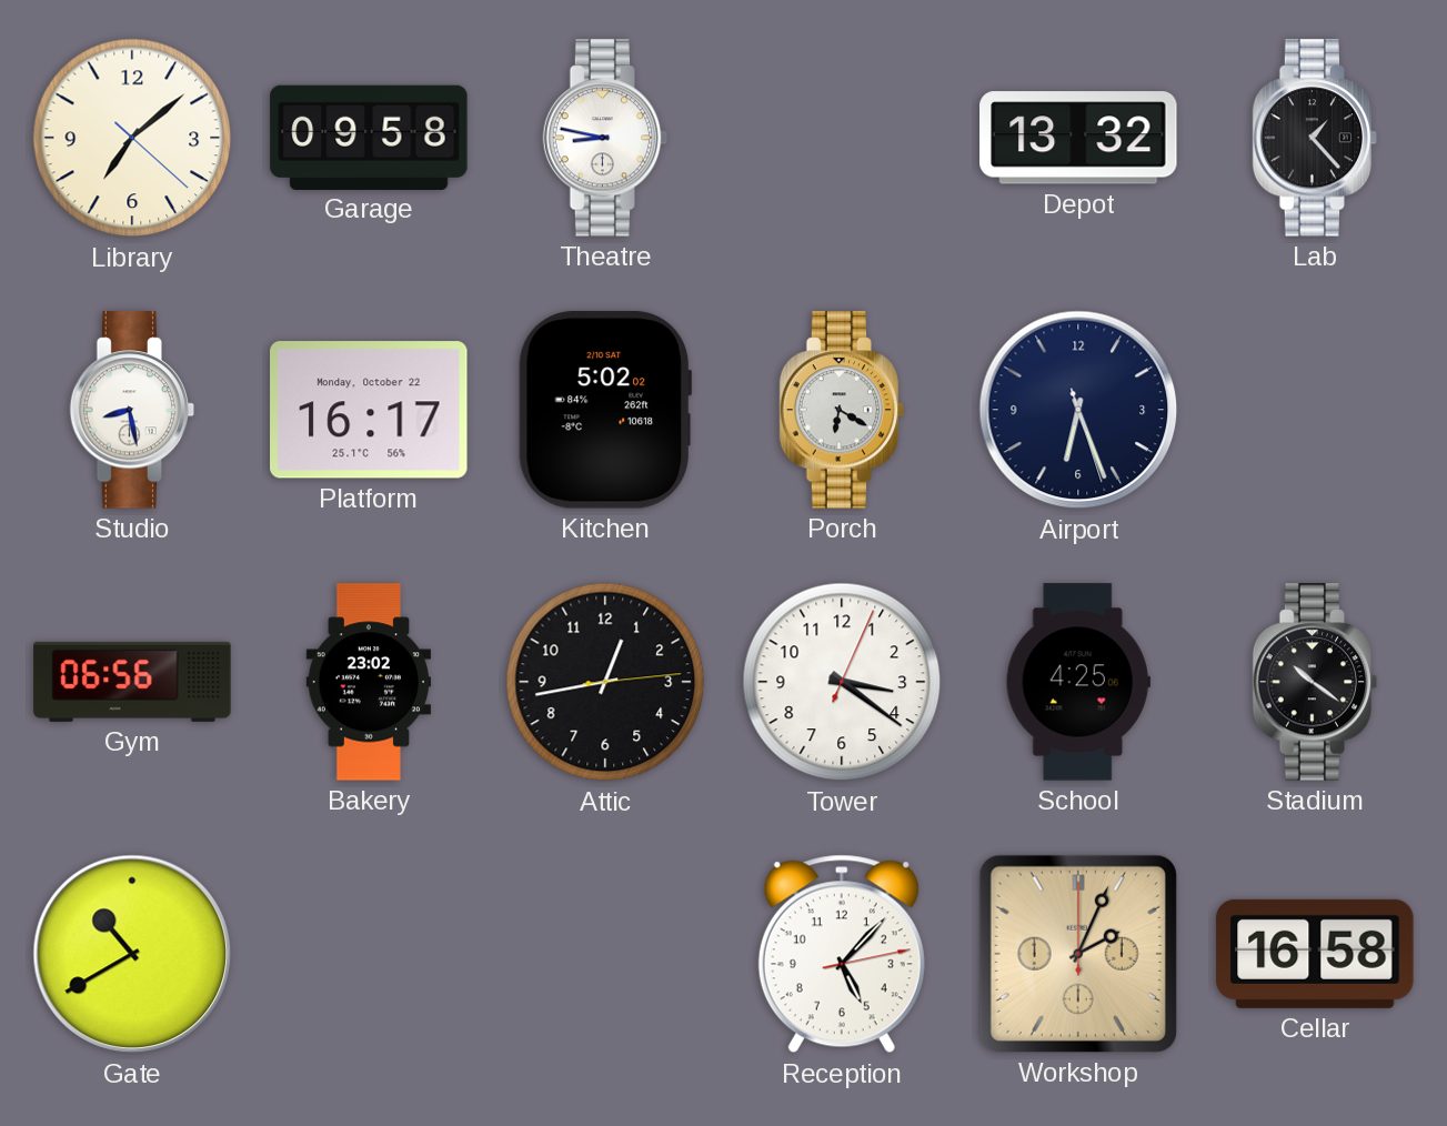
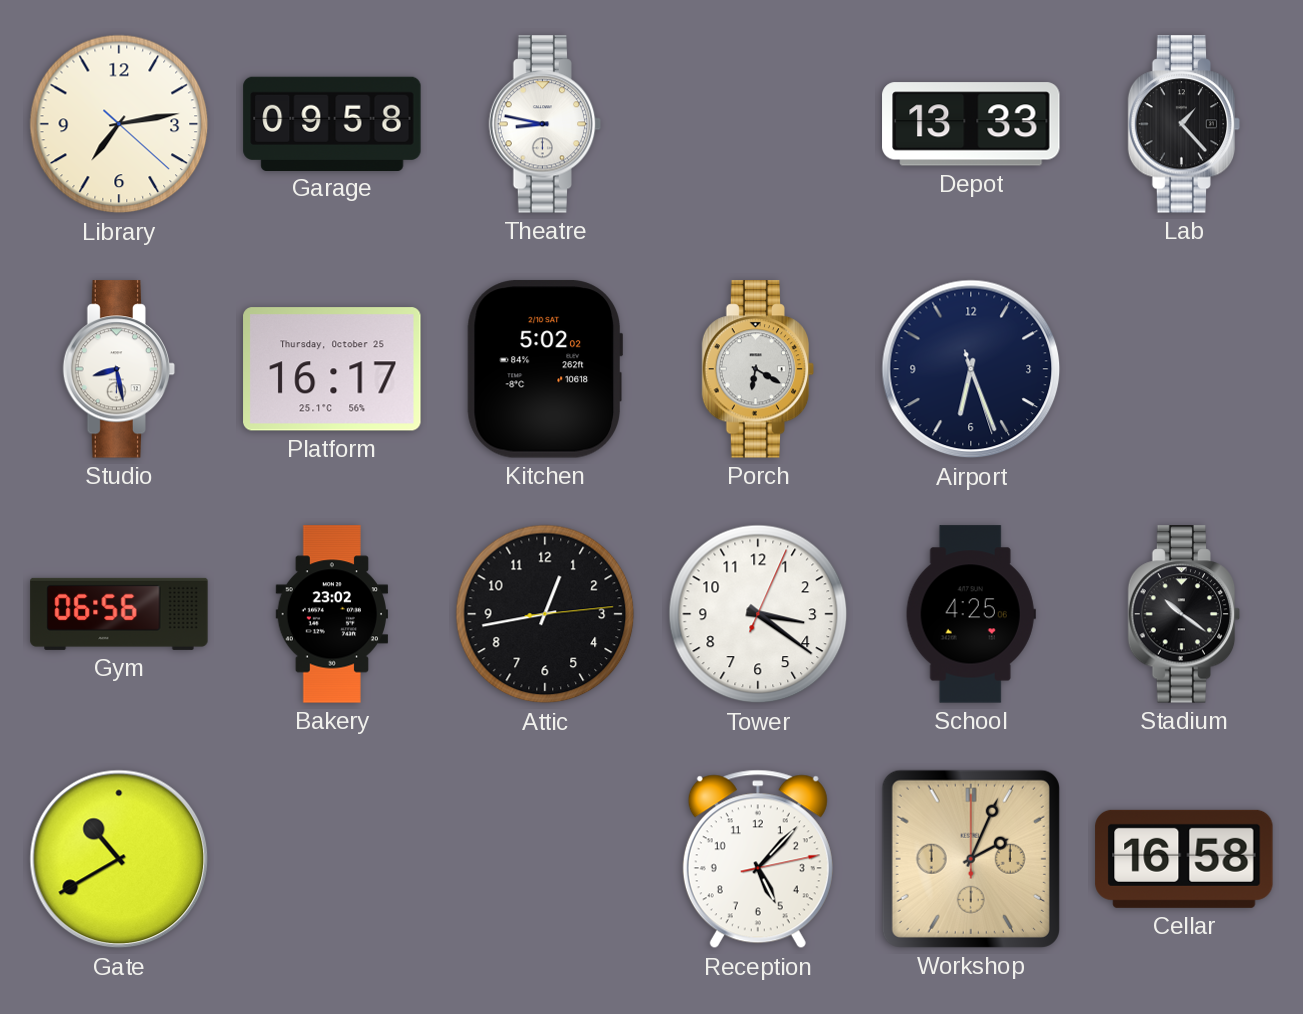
Library: 7:08 -> 7:13 (119, 124)
Depot: 13:32 -> 13:33 (971, 124)
Platform date: Monday, October 22 -> Thursday, October 25 (332, 369)
